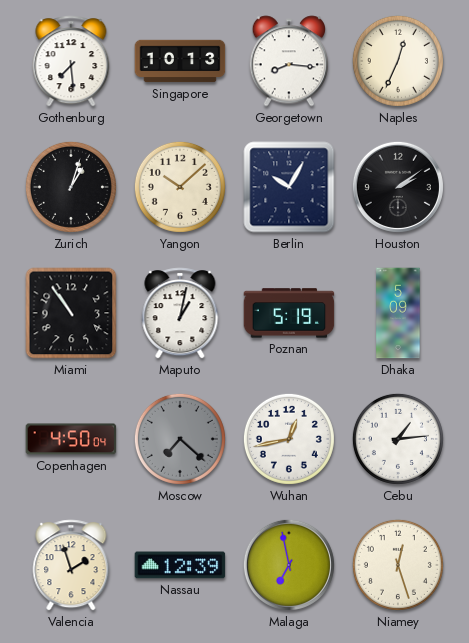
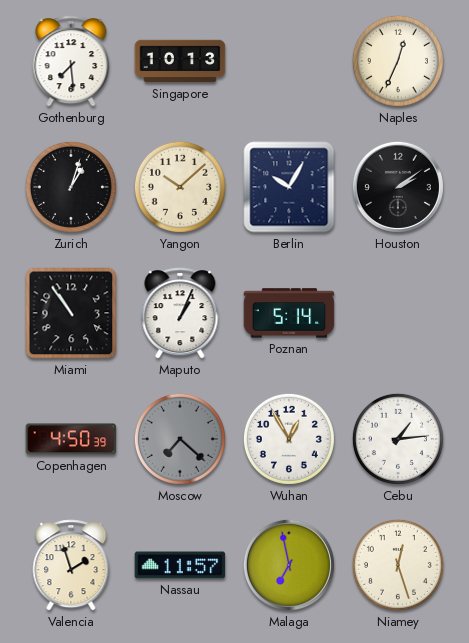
Georgetown: 8:16 -> none (288, 61)
Maputo: 1:02 -> 1:04 (180, 313)
Poznan: 5:19 -> 5:14 (289, 313)
Dhaka: 5:09 -> none (398, 313)
Copenhagen: 4:50:04 -> 4:50:39 (71, 439)
Wuhan: 12:43 -> 12:55 (289, 439)
Nassau: 12:39 -> 11:57 (180, 565)
